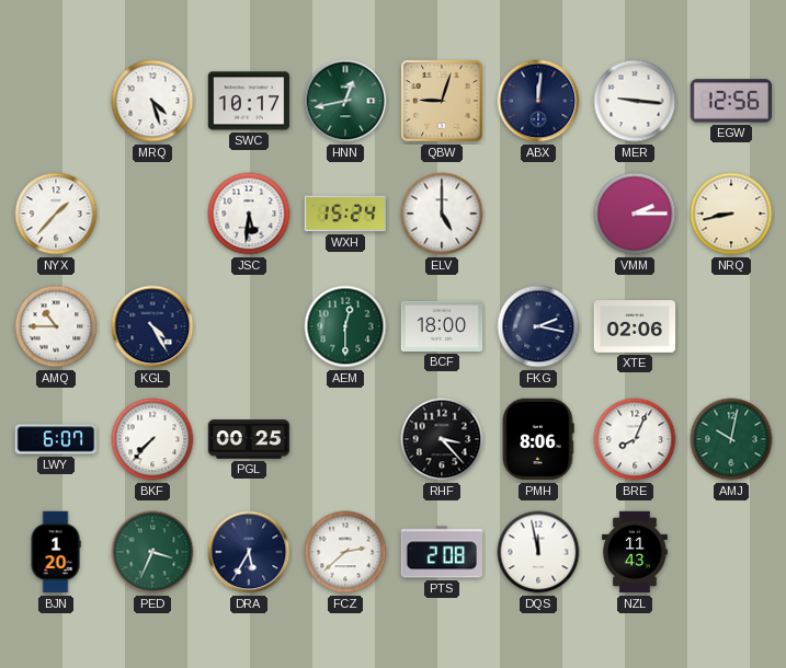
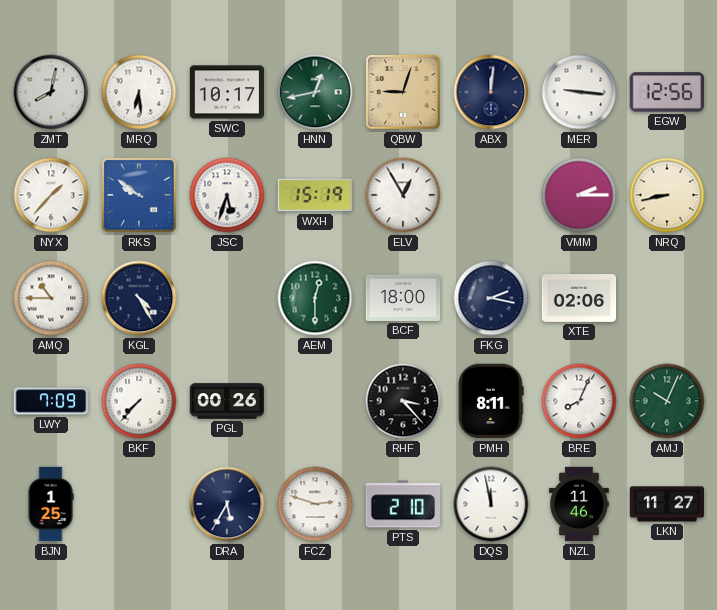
ZMT: none -> 8:02 (51, 92)
MRQ: 4:27 -> 6:29 (139, 92)
RKS: none -> 9:51 (139, 195)
JSC: 5:31 -> 5:33 (227, 195)
WXH: 15:24 -> 15:19 (315, 195)
ELV: 5:00 -> 12:55 (403, 195)
LWY: 6:07 -> 7:09 (51, 401)
PGL: 00:25 -> 00:26 (227, 401)
PMH: 8:06 -> 8:11 (491, 401)
AMJ: 10:02 -> 10:04 (667, 401)
BJN: 1:20 -> 1:25 (51, 504)
PED: 3:34 -> none (152, 552)
FCZ: 2:38 -> 2:48 (315, 504)
PTS: 2:08 -> 2:10 (402, 504)
NZL: 11:43 -> 11:46 (579, 504)
LKN: none -> 11:27 (667, 504)
